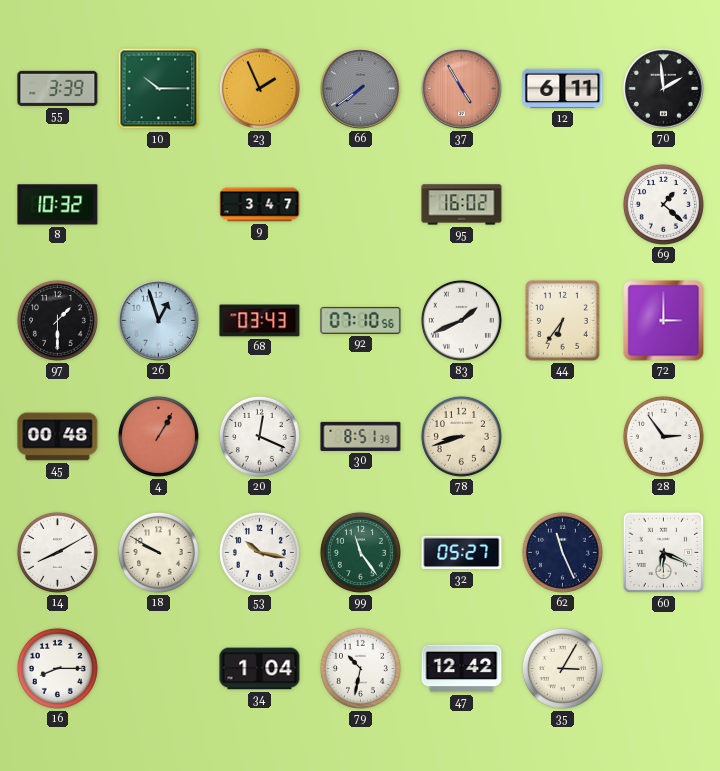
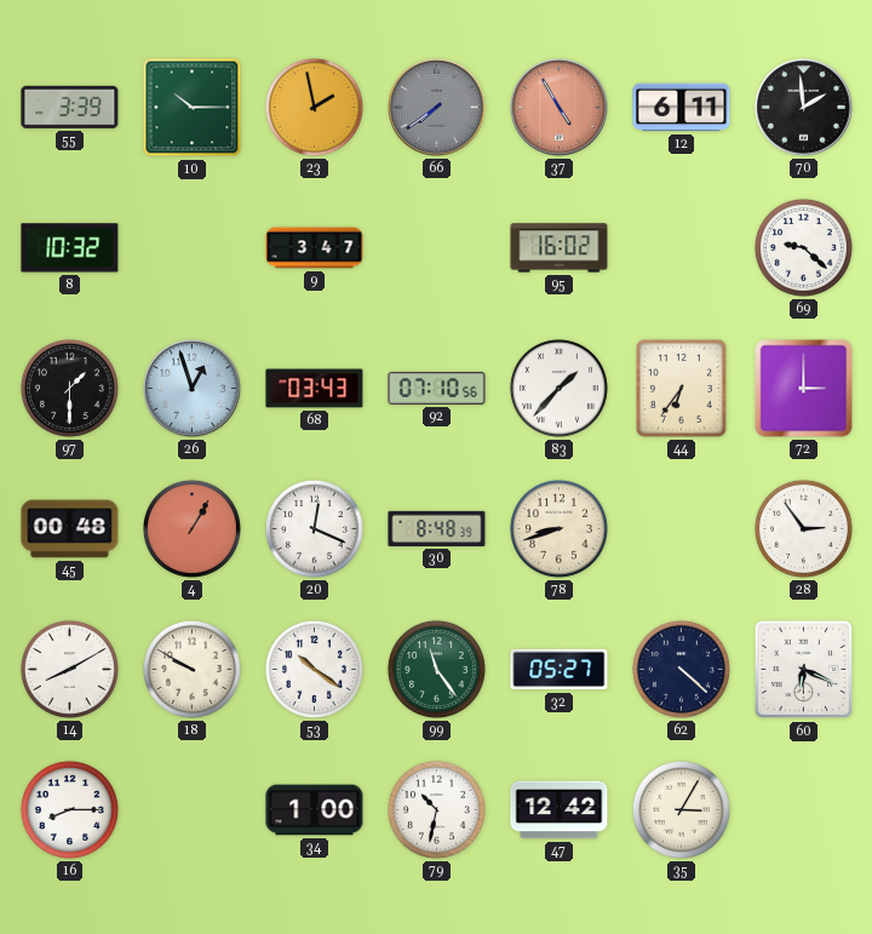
23: 1:56 -> 1:58 (314, 107)
69: 1:22 -> 9:22 (803, 247)
83: 1:41 -> 1:37 (558, 388)
30: 8:51 -> 8:48 (437, 528)
53: 10:17 -> 10:21 (314, 669)
62: 11:26 -> 4:22 (681, 669)
34: 1:04 -> 1:00 (315, 810)
